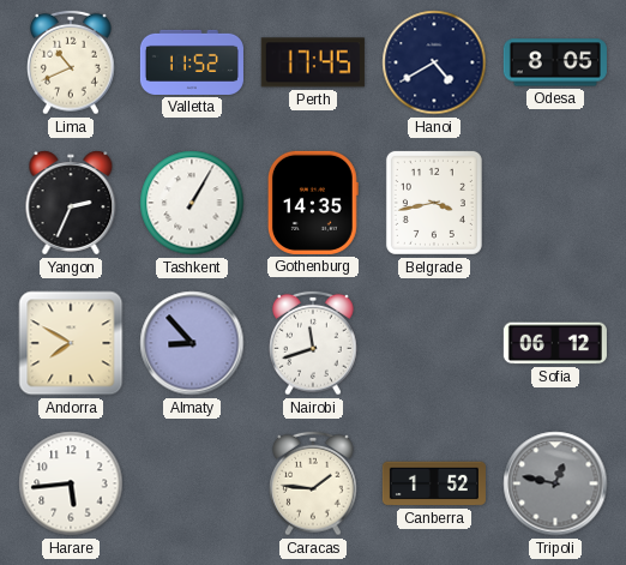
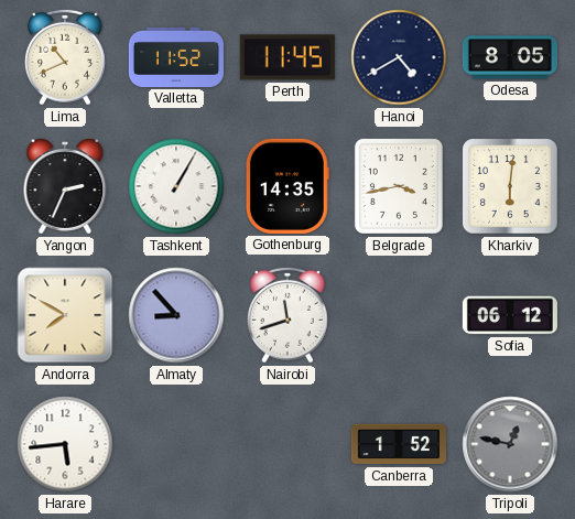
Perth: 17:45 -> 11:45 (287, 57)
Kharkiv: none -> 6:01 (510, 186)
Caracas: 1:46 -> none (314, 483)
